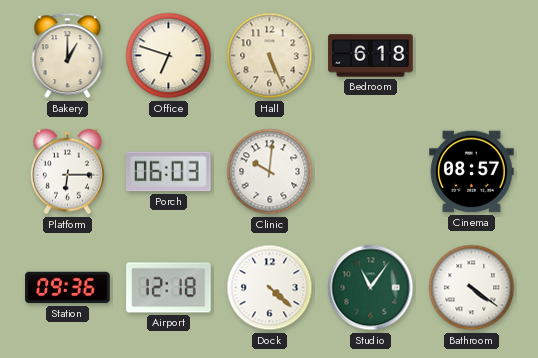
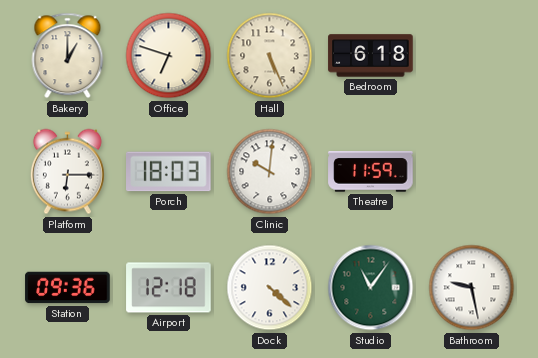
Porch: 06:03 -> 18:03 (169, 172)
Theatre: none -> 11:59 (371, 172)
Cinema: 08:57 -> none (472, 172)
Bathroom: 4:21 -> 9:28 (472, 288)
